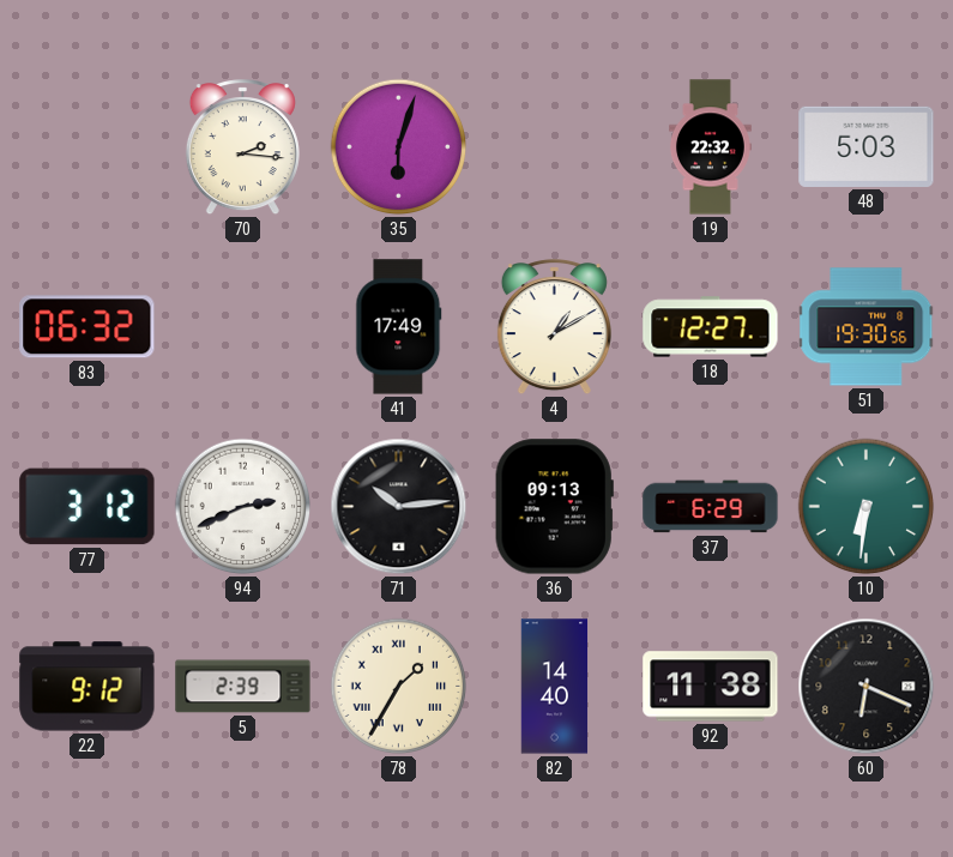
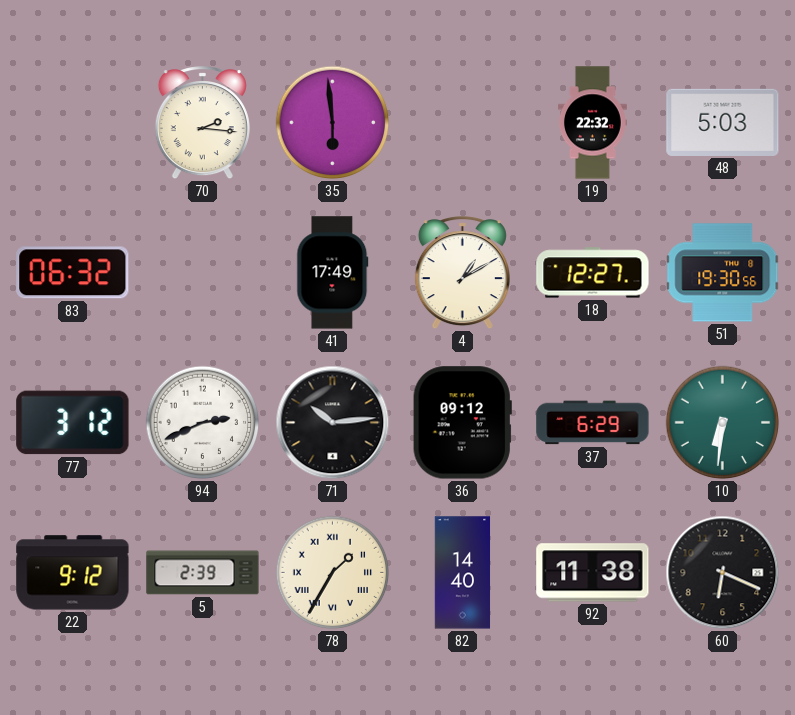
35: 6:03 -> 5:59 (333, 123)
36: 09:13 -> 09:12 (462, 423)
